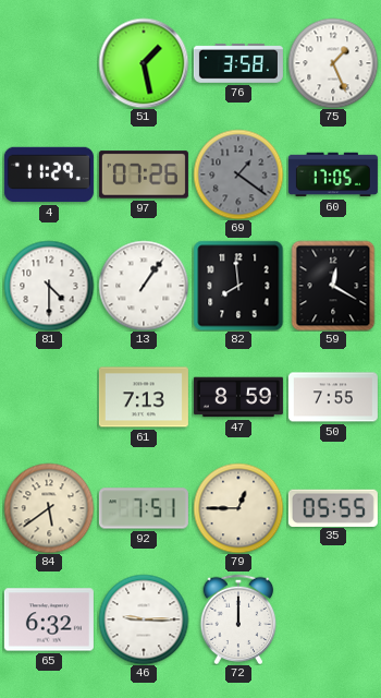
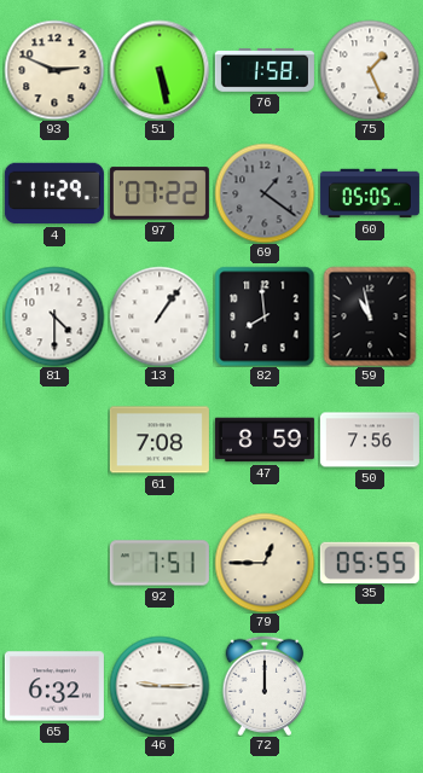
93: none -> 2:49 (54, 70)
51: 1:28 -> 5:28 (160, 70)
76: 3:58 -> 1:58 (265, 70)
97: 07:26 -> 07:22 (160, 193)
60: 17:05 -> 05:05 (370, 193)
59: 12:20 -> 10:58 (370, 316)
61: 7:13 -> 7:08 (160, 440)
50: 7:55 -> 7:56 (370, 440)
84: 5:39 -> none (49, 508)
